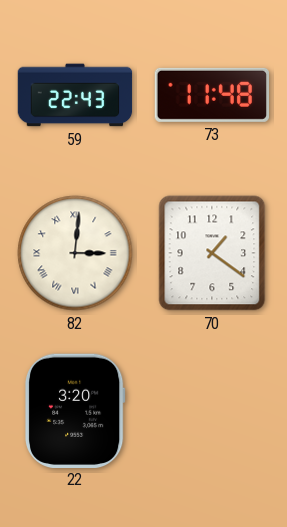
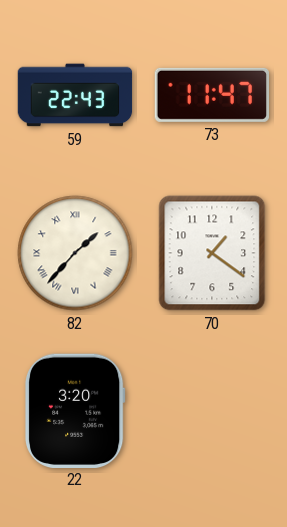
73: 11:48 -> 11:47 (211, 95)
82: 3:01 -> 1:37 (75, 253)
